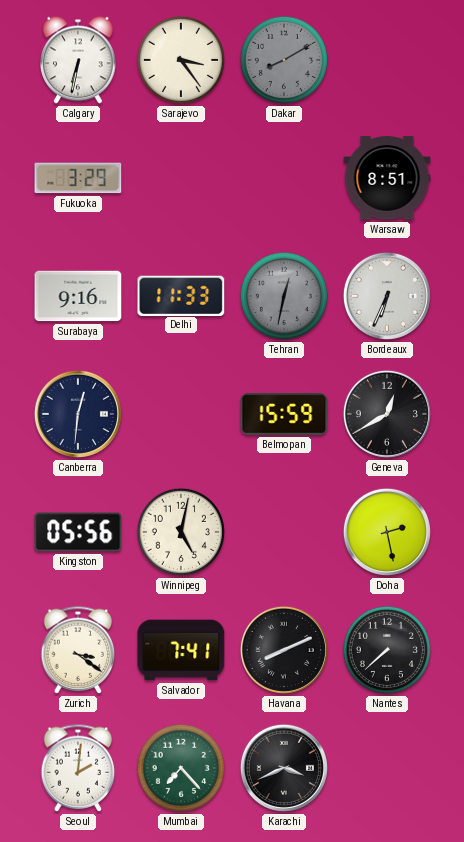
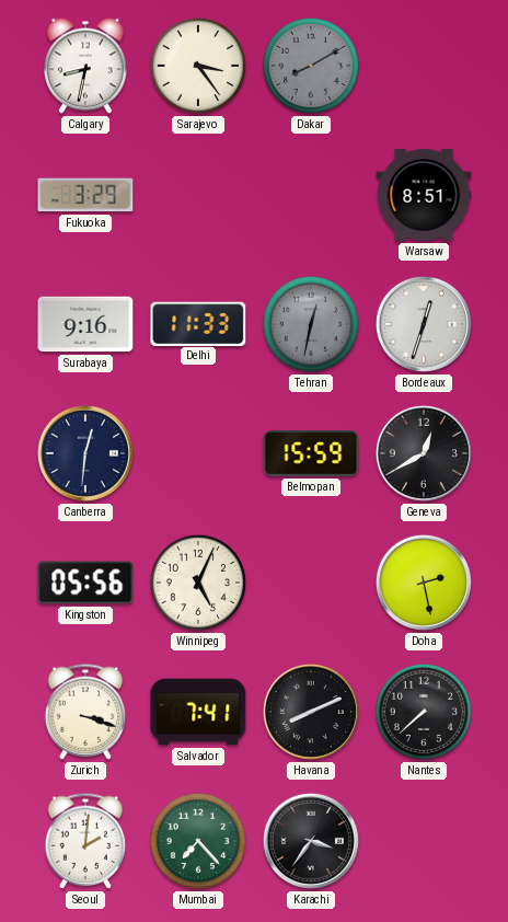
Calgary: 6:32 -> 8:32 (85, 66)
Bordeaux: 6:34 -> 12:33 (424, 324)
Winnipeg: 5:02 -> 5:04 (198, 583)
Zurich: 3:21 -> 3:18 (85, 712)
Karachi: 3:41 -> 3:36 (311, 841)
